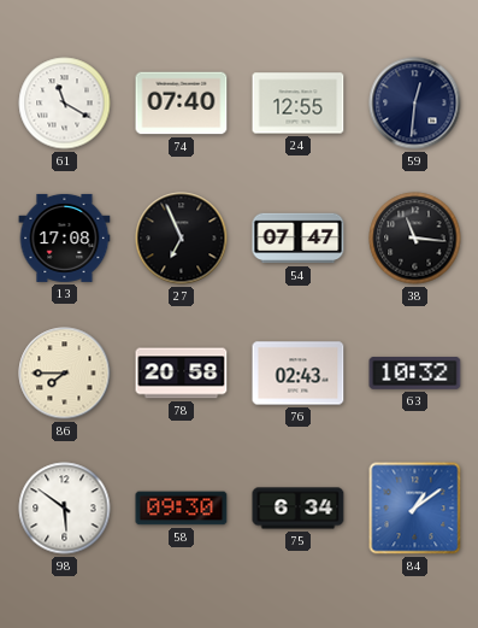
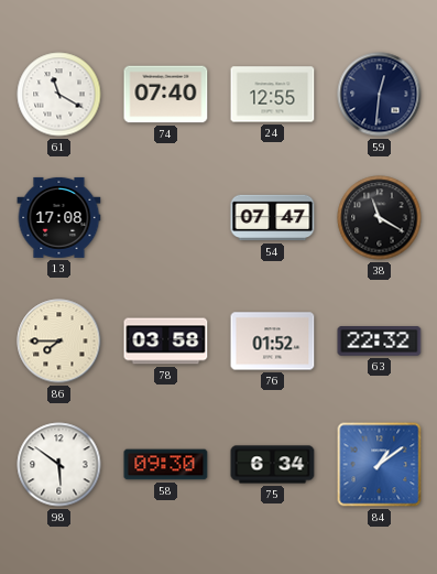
27: 6:56 -> none (182, 239)
38: 11:16 -> 11:20 (380, 218)
78: 20:58 -> 03:58 (166, 342)
76: 02:43 -> 01:52 (273, 342)
63: 10:32 -> 22:32 (380, 342)
